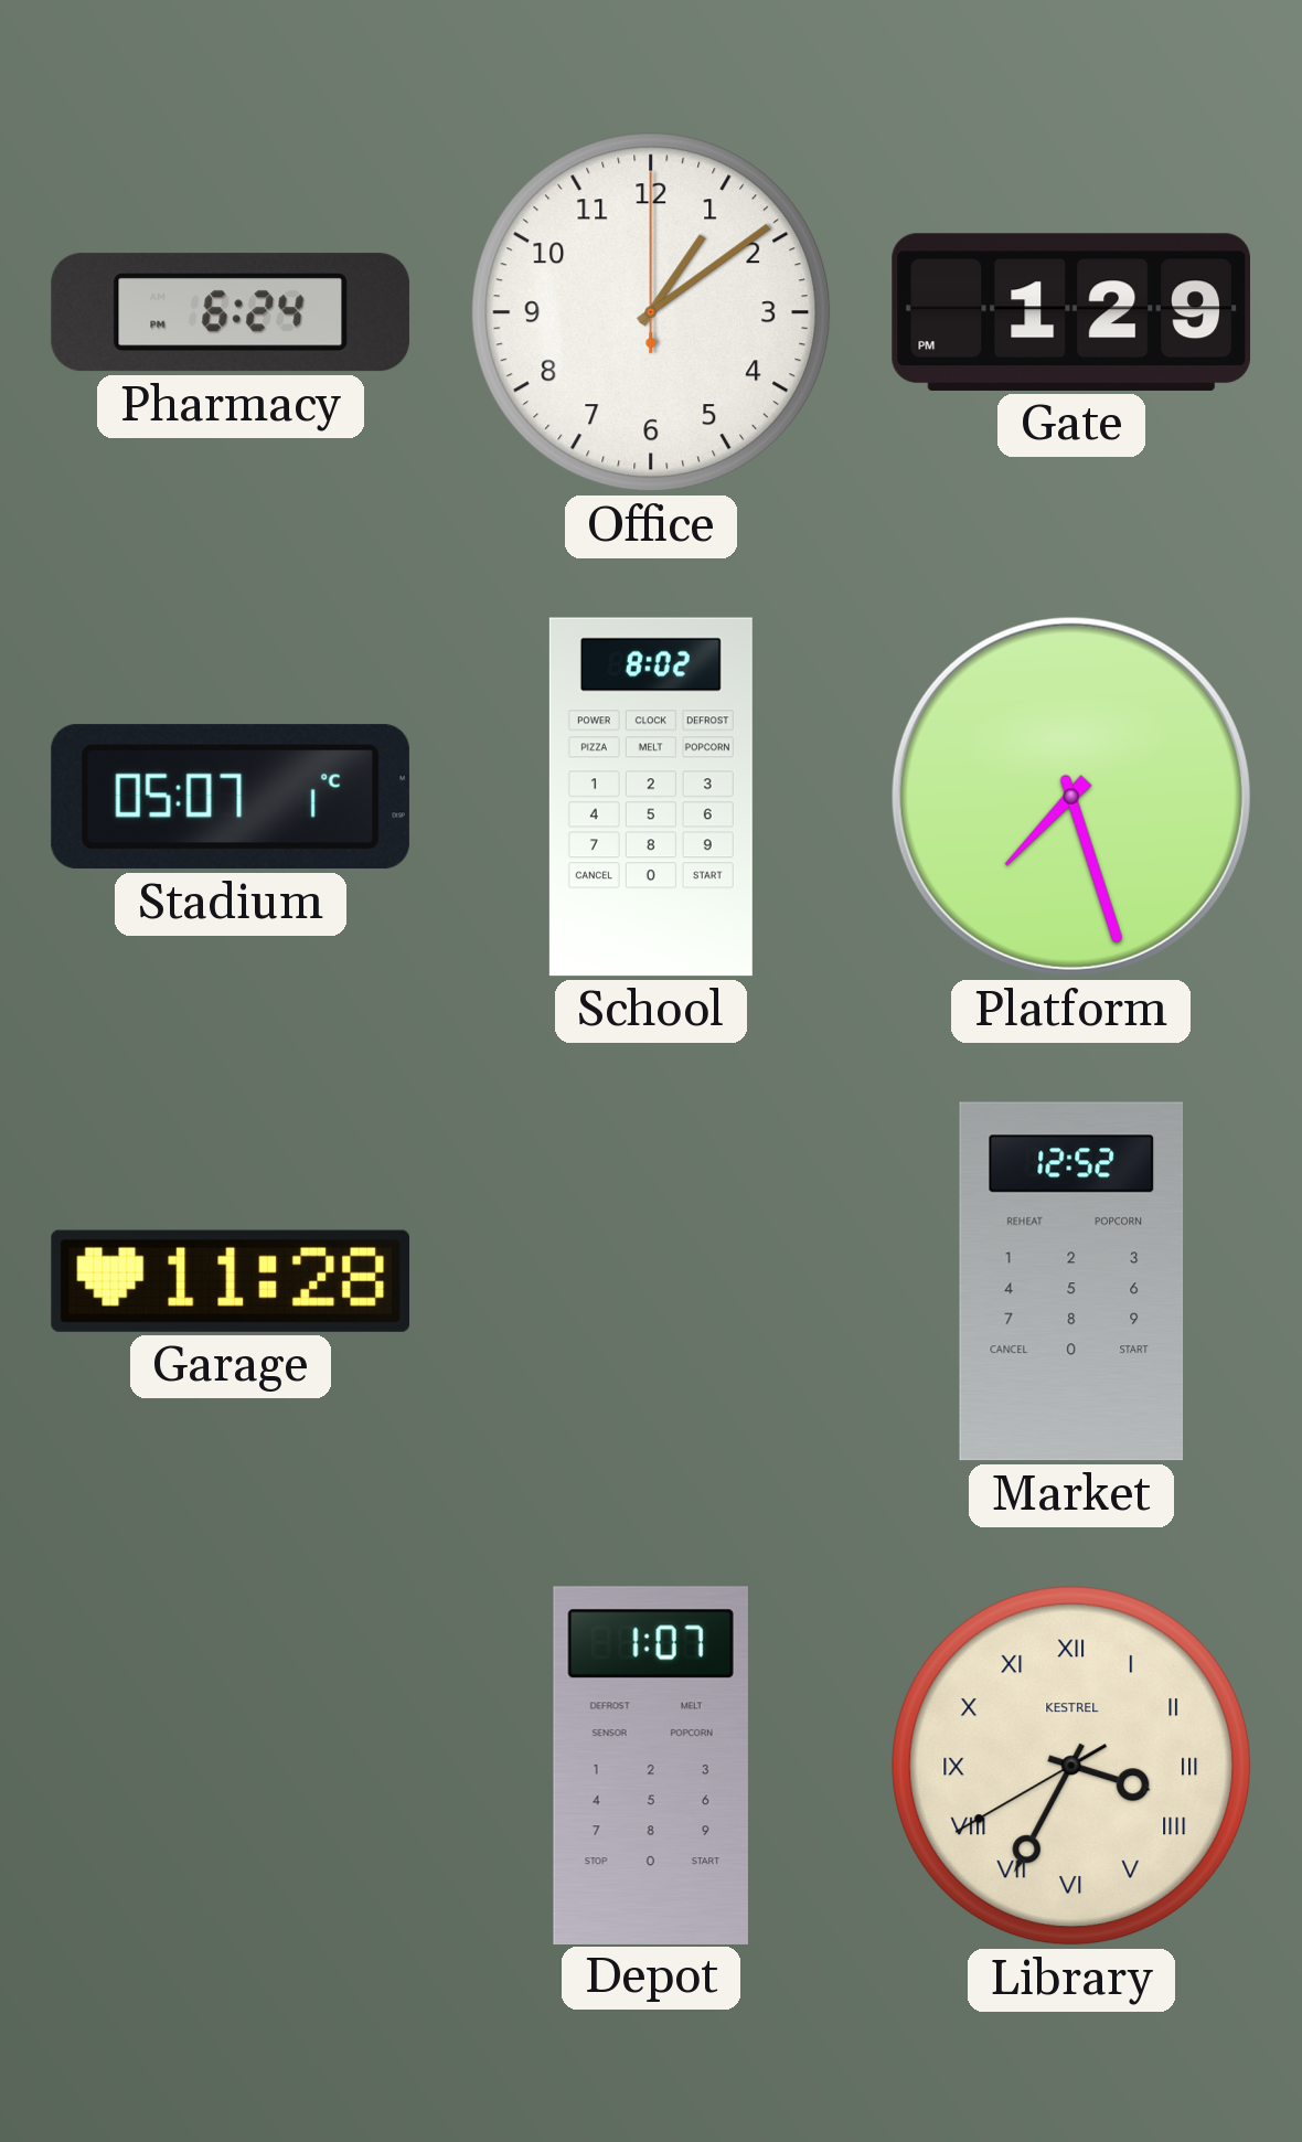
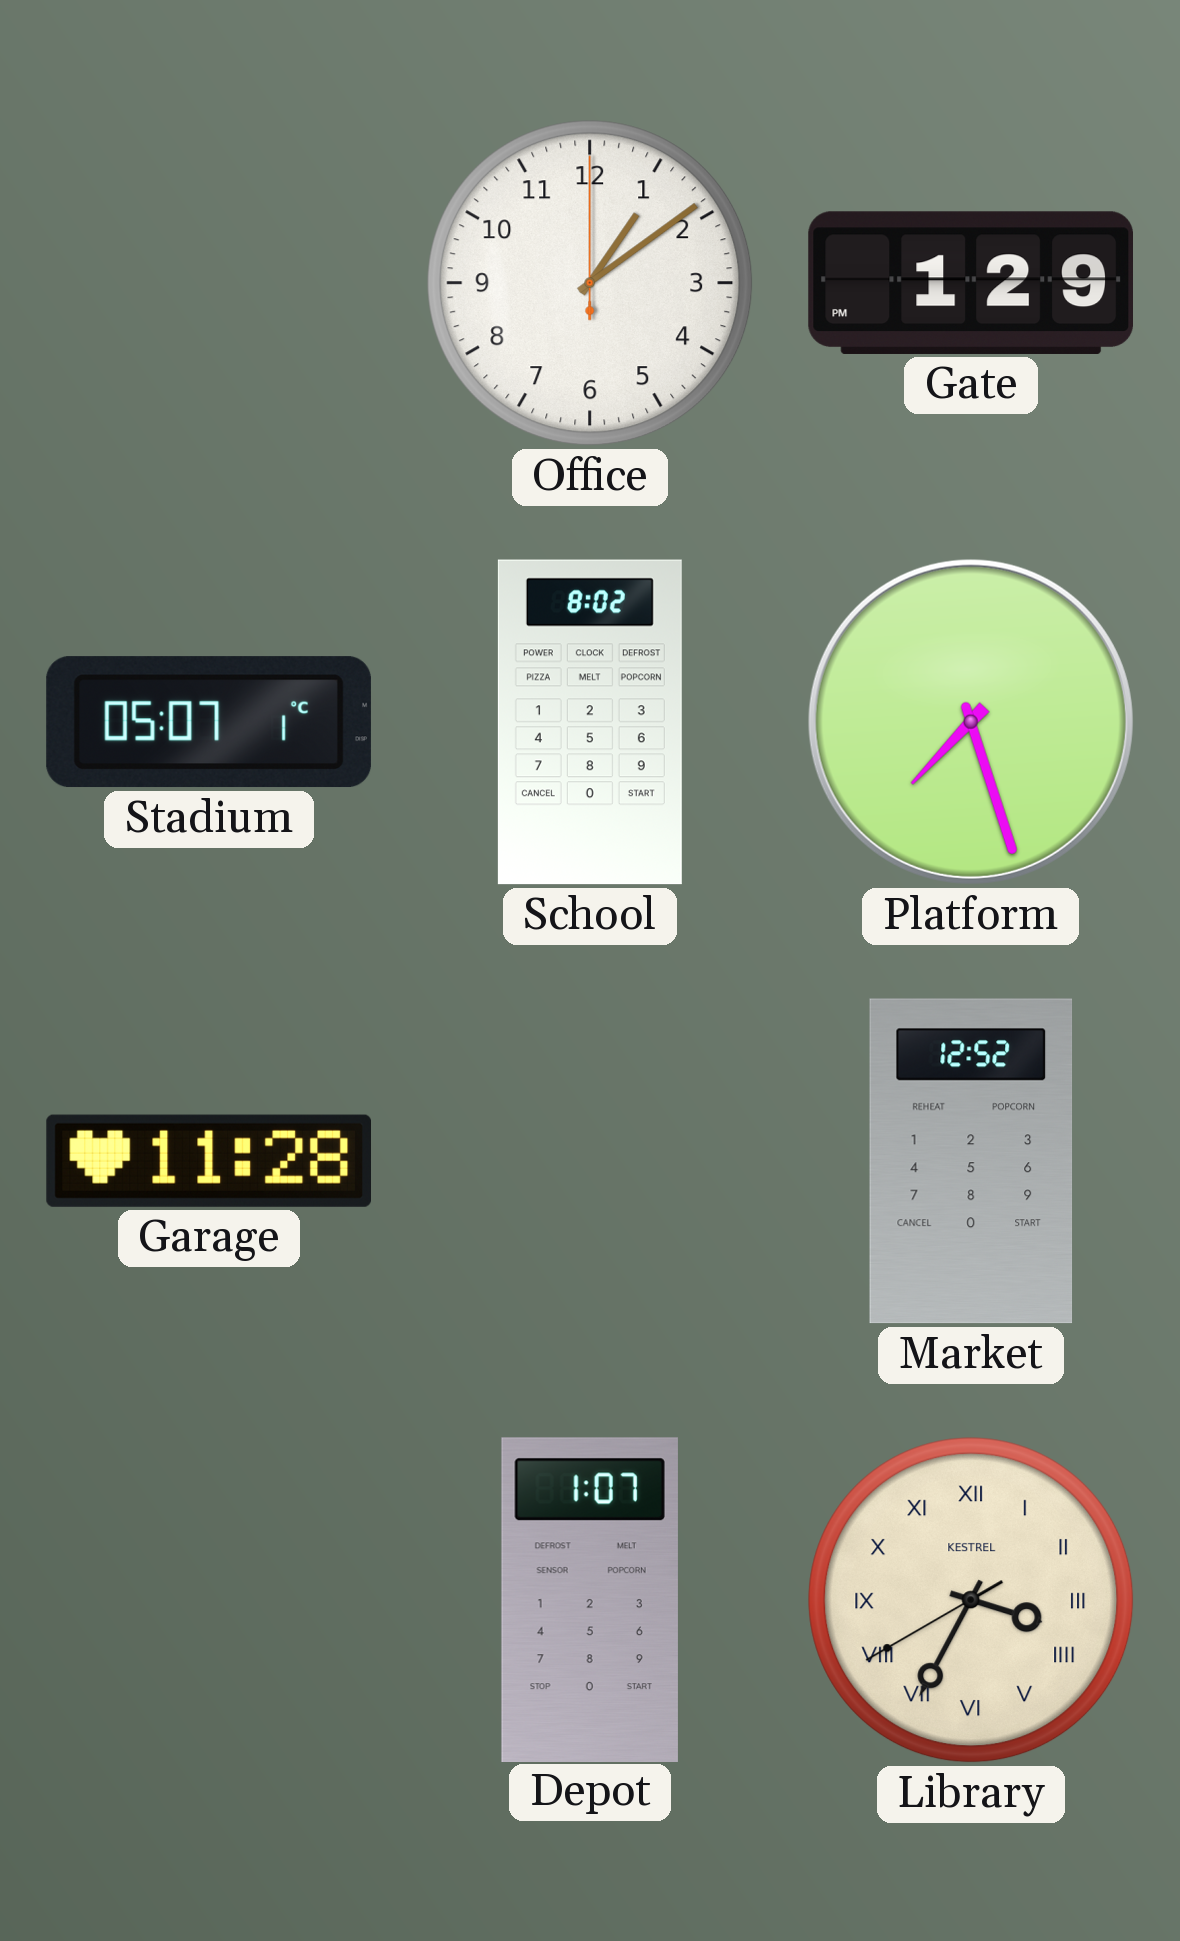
Pharmacy: 6:24 -> none (231, 312)
